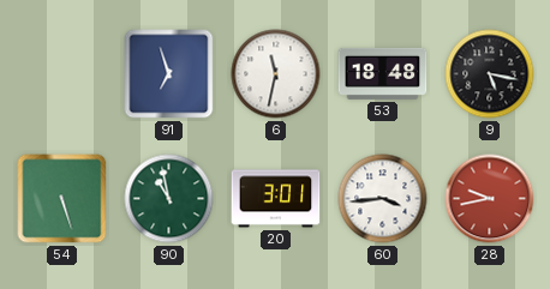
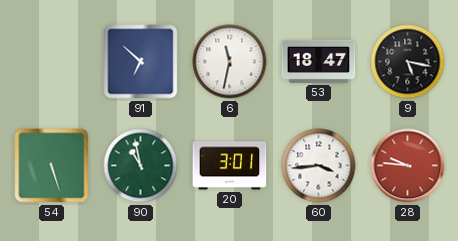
91: 6:57 -> 6:52 (141, 62)
53: 18:48 -> 18:47 (319, 61)
28: 9:43 -> 9:46 (408, 166)
